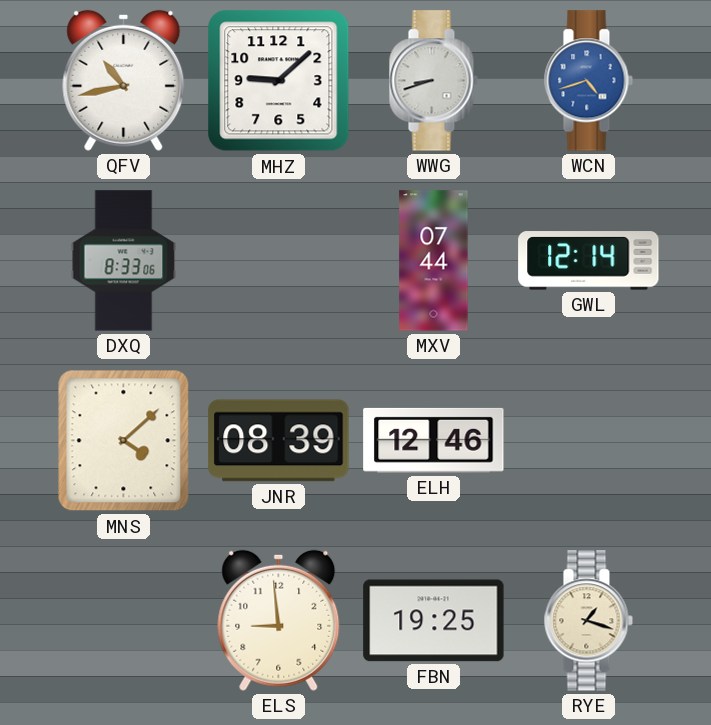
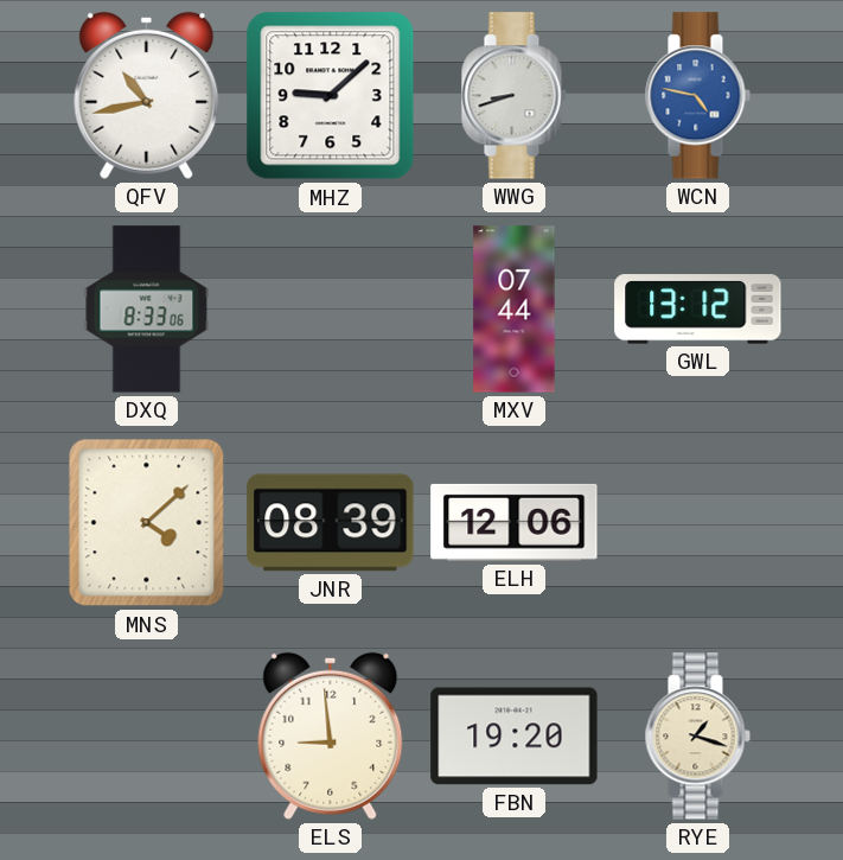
WCN: 4:42 -> 4:47 (697, 96)
GWL: 12:14 -> 13:12 (698, 310)
ELH: 12:46 -> 12:06 (515, 522)
FBN: 19:25 -> 19:20 (515, 737)
